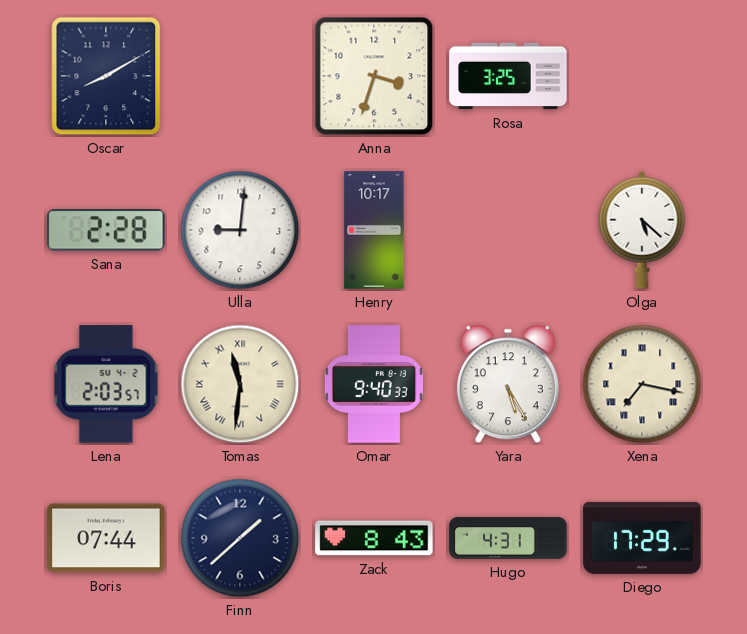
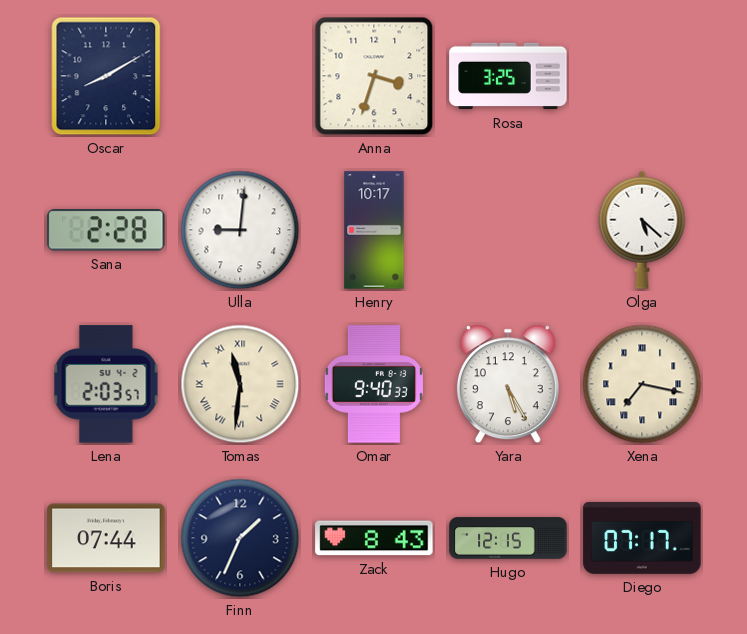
Finn: 1:38 -> 1:34 (240, 538)
Hugo: 4:31 -> 12:15 (508, 538)
Diego: 17:29 -> 07:17 (642, 538)
